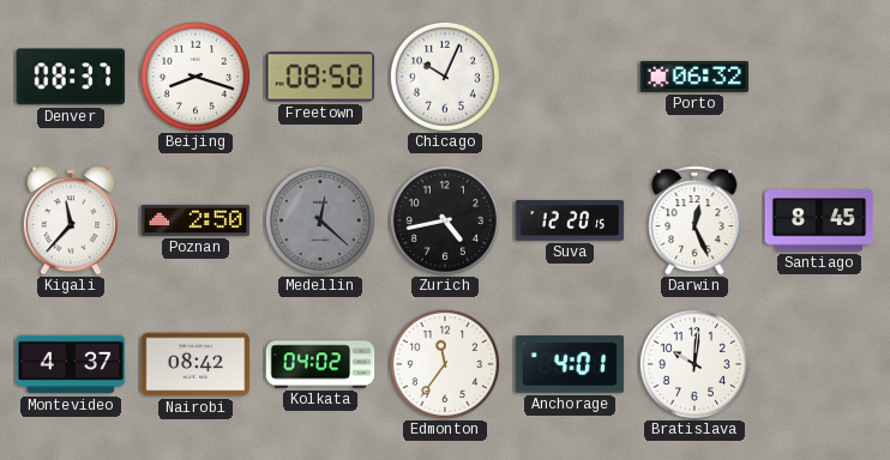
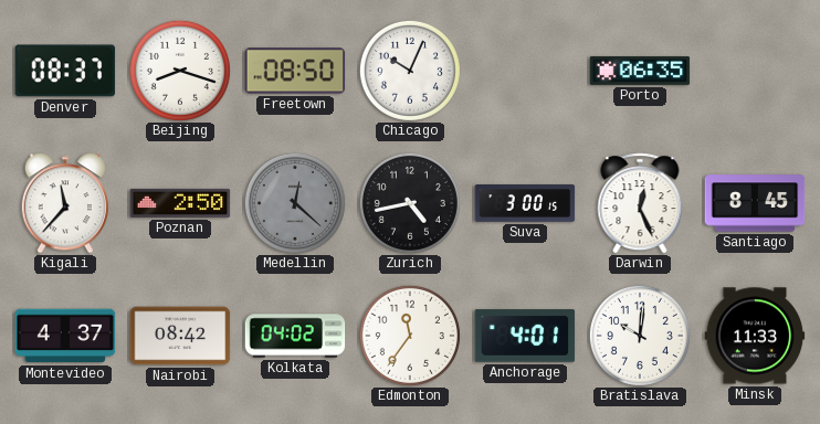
Porto: 06:32 -> 06:35 (640, 71)
Suva: 12:20 -> 3:00 (525, 203)
Minsk: none -> 11:33 (755, 336)
